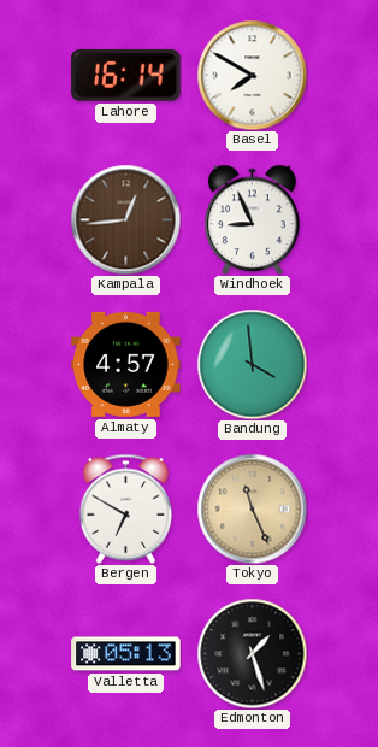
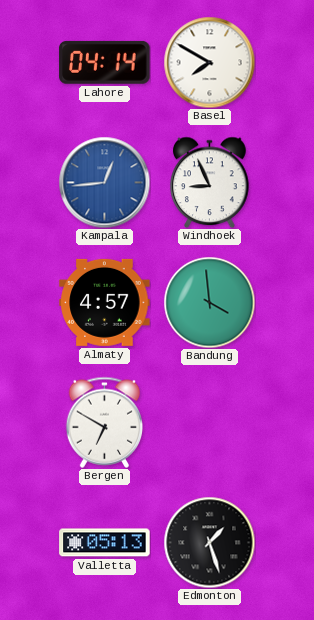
Lahore: 16:14 -> 04:14 (105, 62)
Kampala dial: brown -> blue (104, 182)
Tokyo: 11:26 -> none (252, 508)
